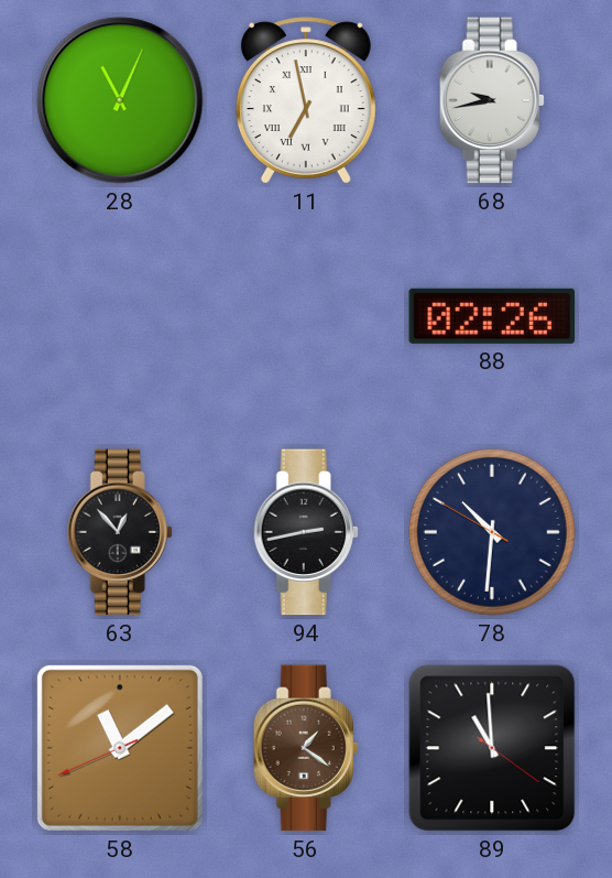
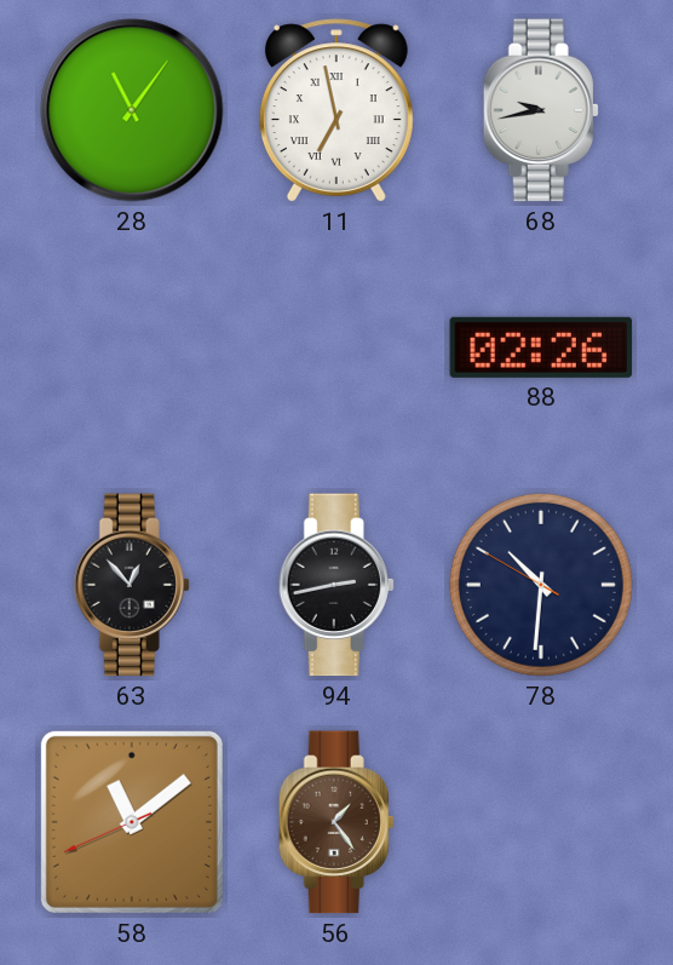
28: 11:04 -> 11:06 (132, 110)
56: 1:21 -> 1:24 (336, 822)
89: 10:59 -> none (492, 748)
